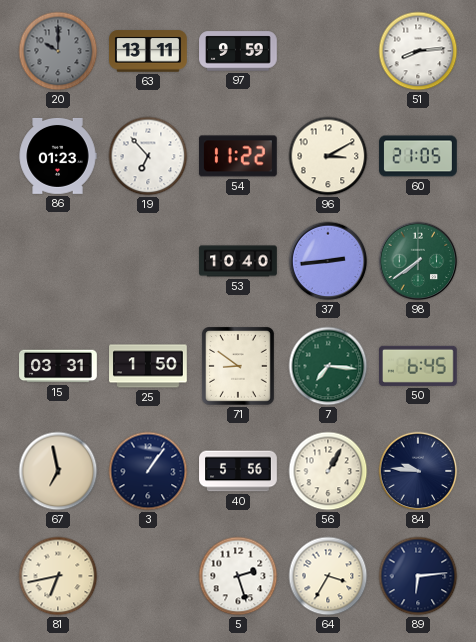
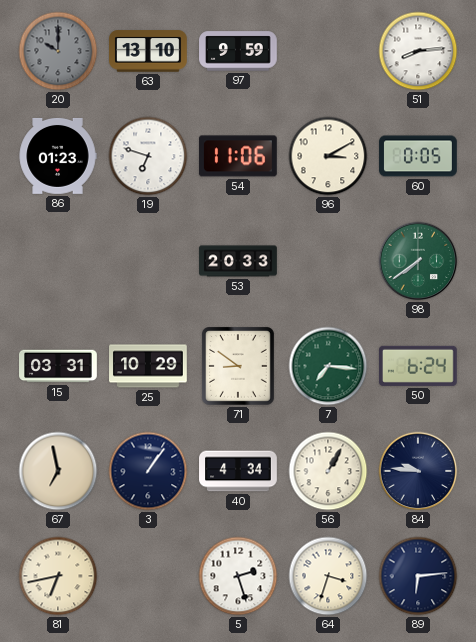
63: 13:11 -> 13:10 (148, 51)
19: 6:53 -> 6:48 (148, 156)
54: 11:22 -> 11:06 (239, 156)
60: 21:05 -> 0:05 (418, 156)
53: 10:40 -> 20:33 (238, 261)
37: 2:44 -> none (328, 261)
25: 1:50 -> 10:29 (148, 366)
50: 6:45 -> 6:24 (419, 366)
40: 5:56 -> 4:34 (238, 471)
64: 3:35 -> 3:33 (328, 576)
